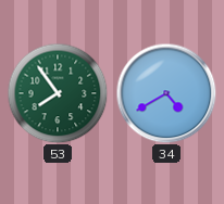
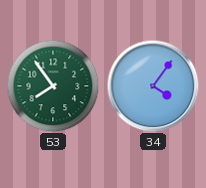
34: 4:40 -> 4:06 (153, 86)
